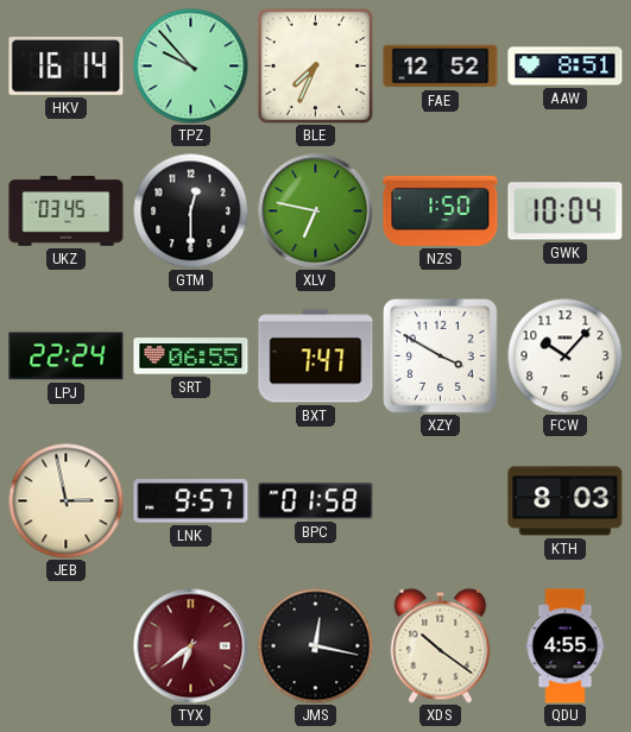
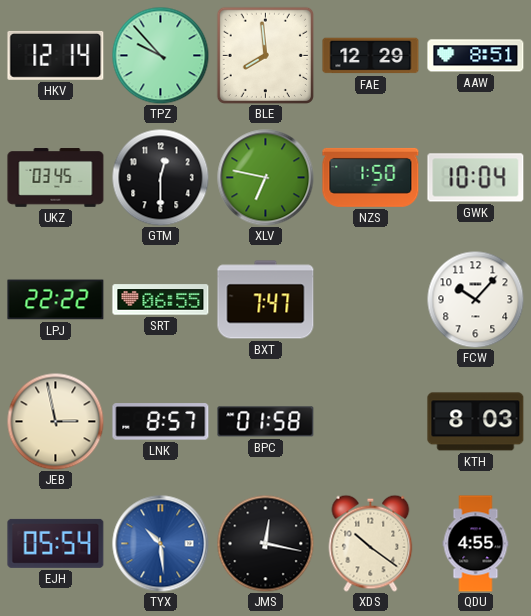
HKV: 16:14 -> 12:14 (56, 55)
BLE: 7:34 -> 7:59 (265, 55)
FAE: 12:52 -> 12:29 (371, 56)
LPJ: 22:24 -> 22:22 (56, 300)
XZY: 3:50 -> none (441, 356)
LNK: 9:57 -> 8:57 (161, 422)
EJH: none -> 05:54 (56, 543)
TYX: 6:39 -> 10:29 (161, 544)
TYX dial: burgundy -> blue (161, 544)
